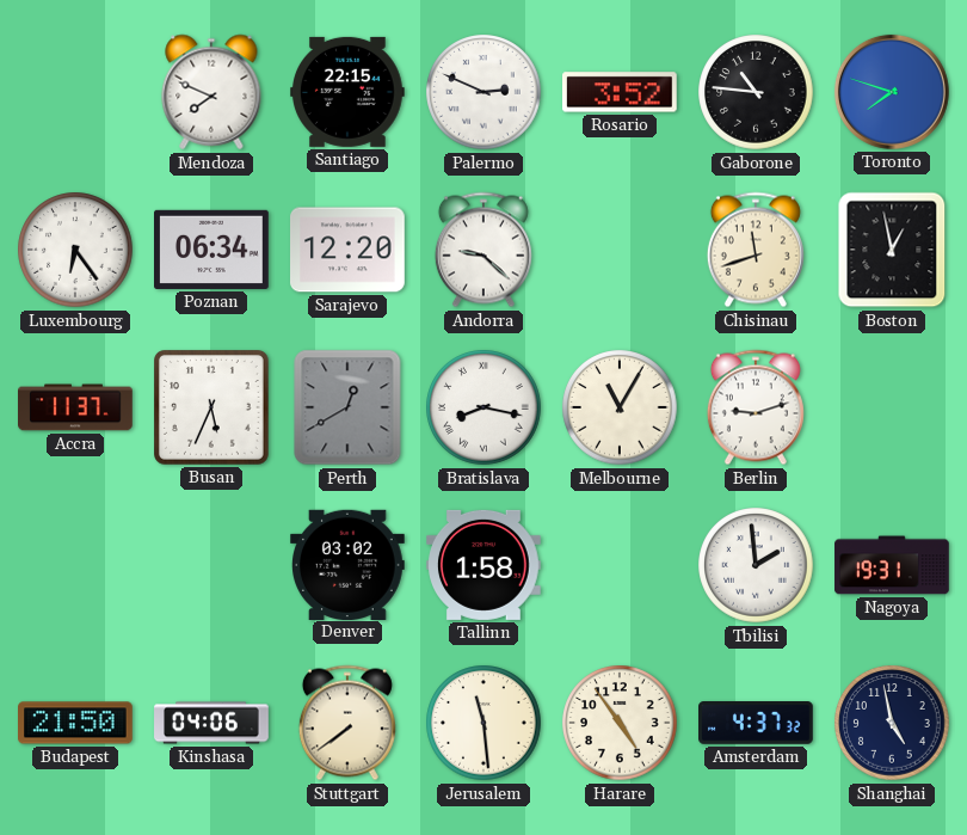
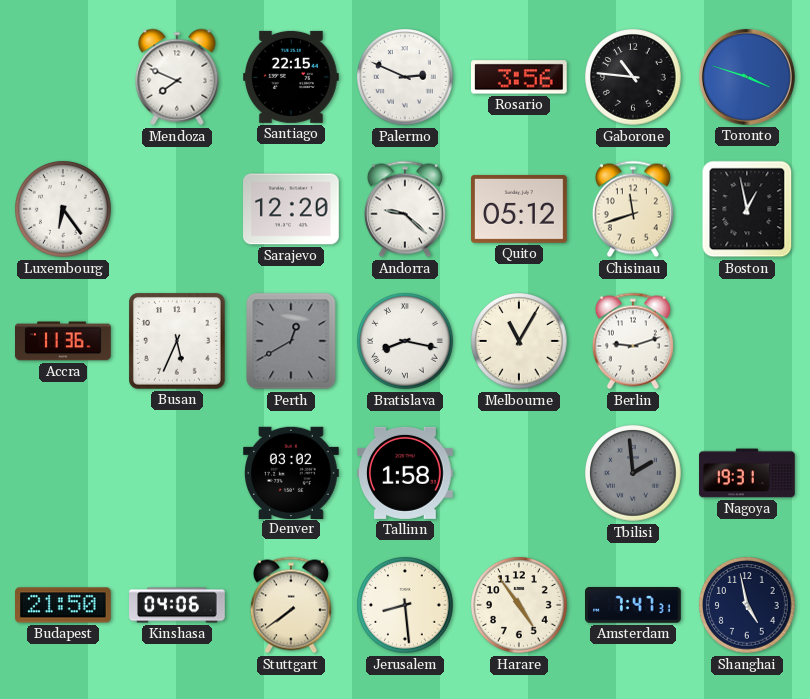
Rosario: 3:52 -> 3:56 (520, 77)
Toronto: 7:48 -> 3:48 (747, 77)
Poznan: 06:34 -> none (213, 250)
Quito: none -> 05:12 (520, 209)
Accra: 11:37 -> 11:36 (64, 341)
Tbilisi dial: white -> grey (633, 473)
Jerusalem: 11:29 -> 8:29 (405, 605)
Amsterdam: 4:37 -> 7:47 (634, 606)
